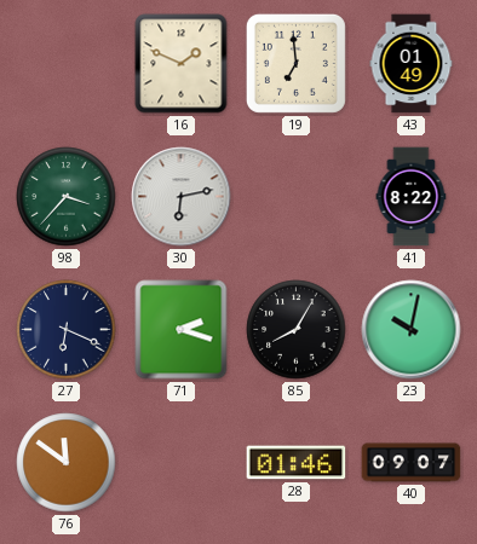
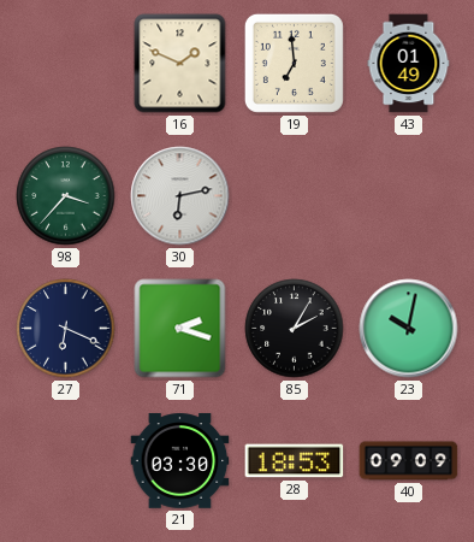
41: 8:22 -> none (412, 197)
85: 8:05 -> 2:05 (295, 329)
76: 11:51 -> none (67, 463)
21: none -> 03:30 (180, 461)
28: 01:46 -> 18:53 (295, 461)
40: 09:07 -> 09:09 (409, 461)
